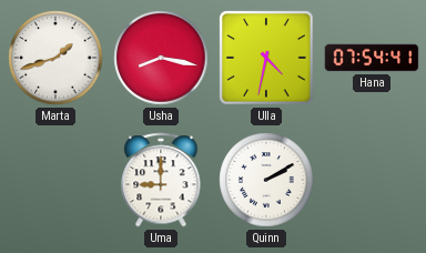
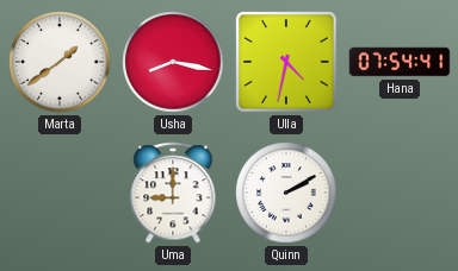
Marta: 1:42 -> 1:39 (60, 62)
